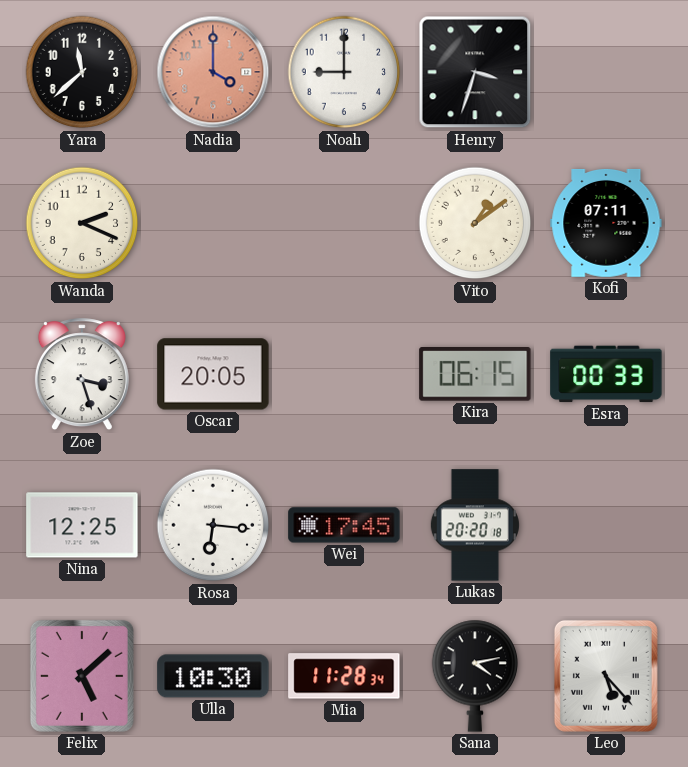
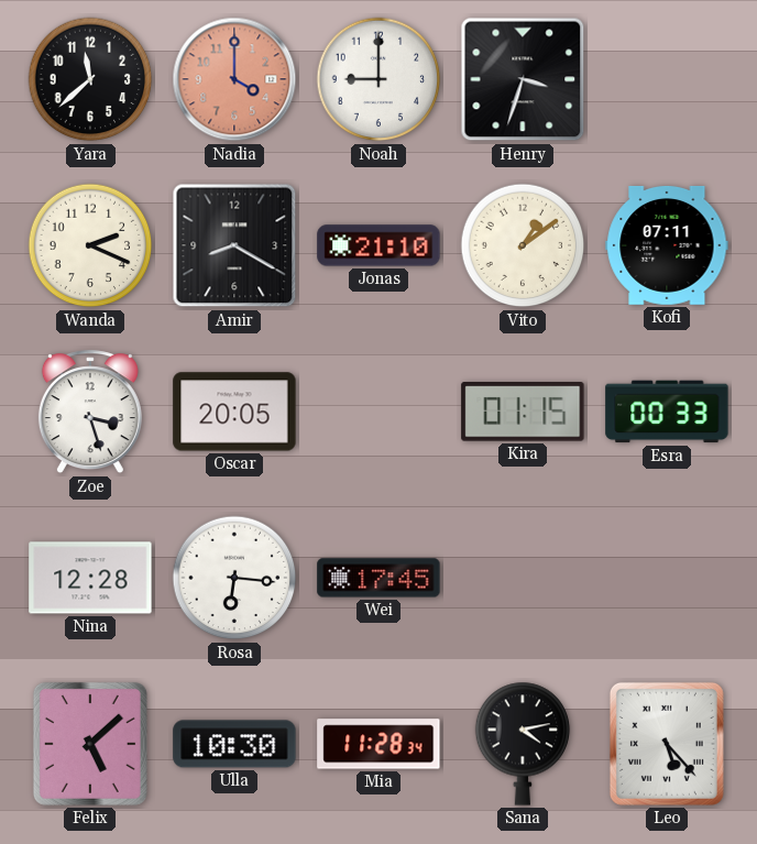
Amir: none -> 8:20 (234, 245)
Jonas: none -> 21:10 (378, 245)
Kira: 06:15 -> 01:15 (523, 412)
Nina: 12:25 -> 12:28 (90, 578)
Lukas: 20:20 -> none (475, 525)
